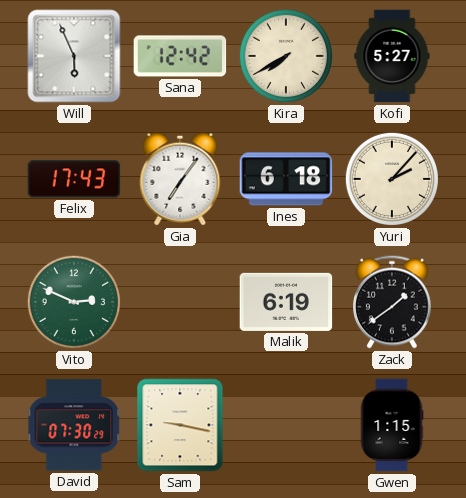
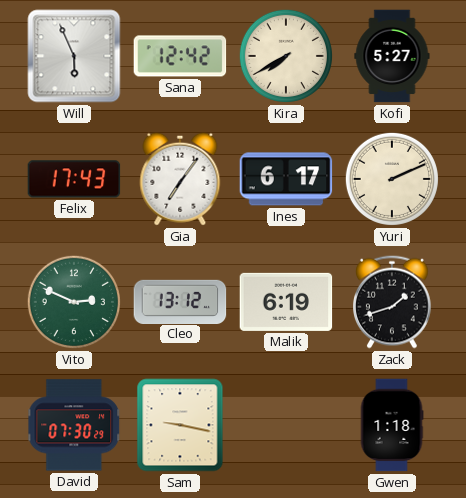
Ines: 6:18 -> 6:17 (286, 179)
Yuri: 2:07 -> 2:11 (392, 179)
Cleo: none -> 13:12 (180, 301)
Zack: 1:39 -> 1:42 (393, 302)
Gwen: 1:15 -> 1:18 (392, 425)
